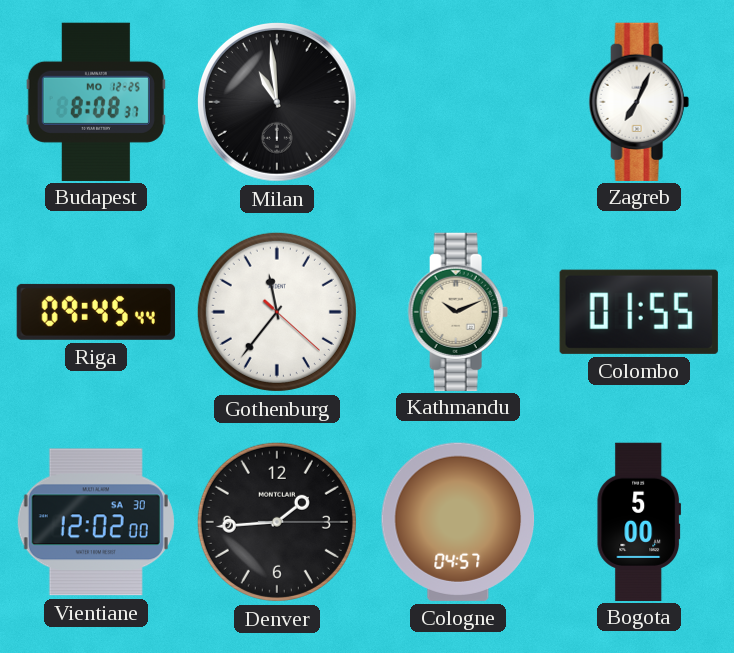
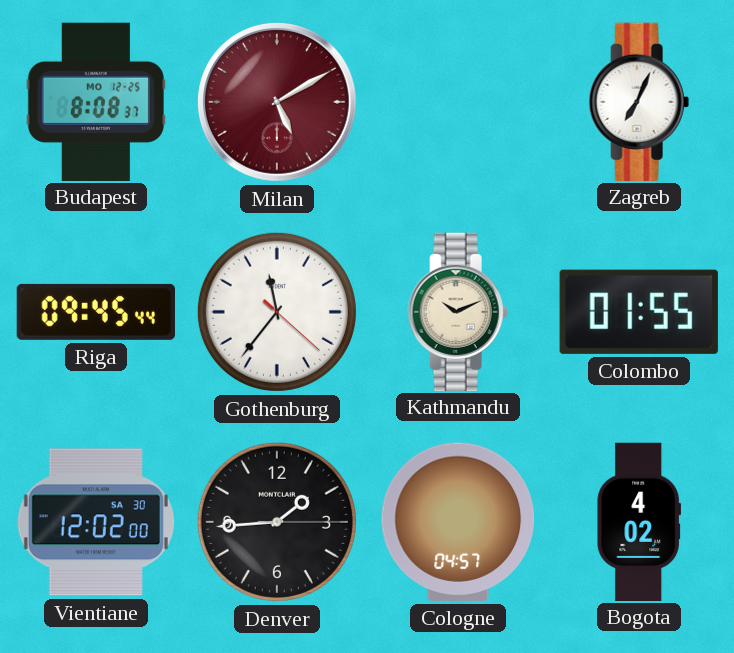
Milan: 10:59 -> 5:10 (277, 102)
Milan dial: black -> burgundy (277, 102)
Bogota: 5:00 -> 4:02 (639, 521)
